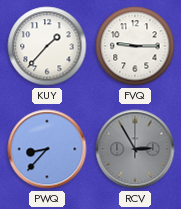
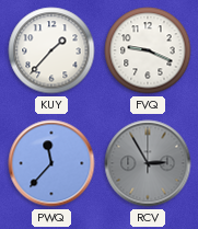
FVQ: 9:15 -> 9:19 (148, 50)
PWQ: 8:37 -> 11:37 (51, 163)
